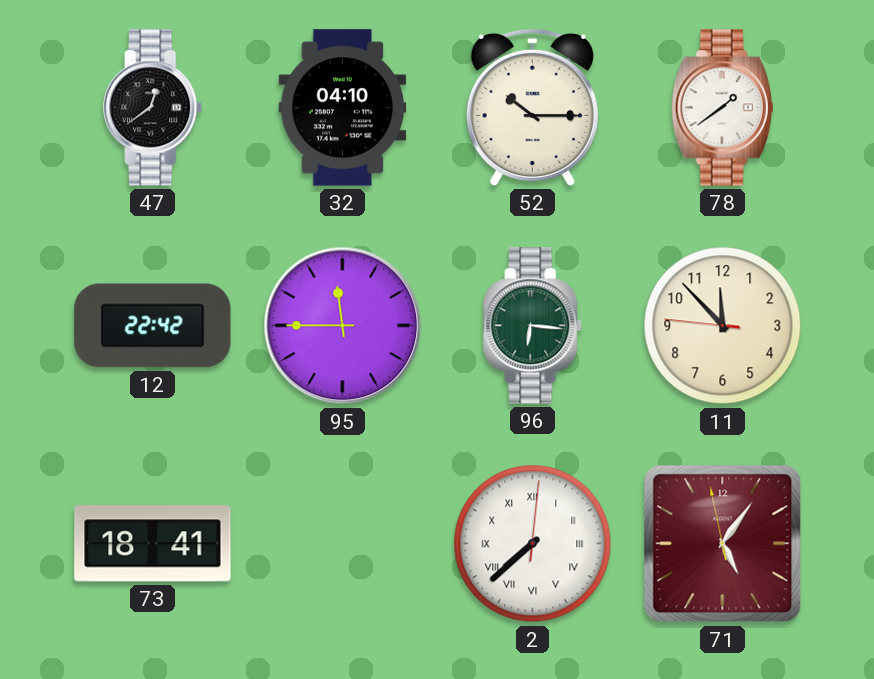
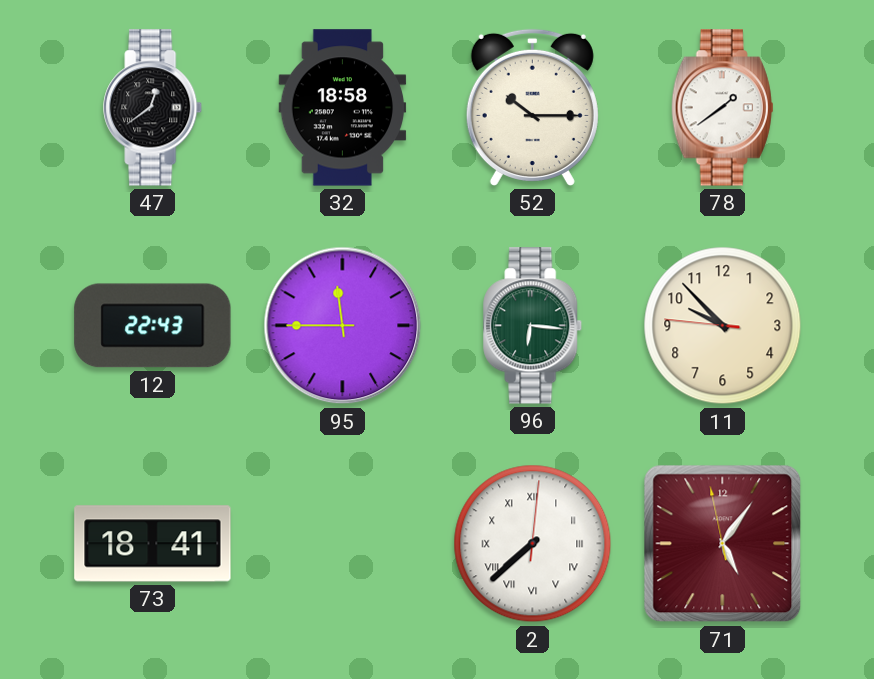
32: 04:10 -> 18:58 (343, 108)
12: 22:42 -> 22:43 (153, 326)
11: 11:52 -> 9:52 (723, 326)
